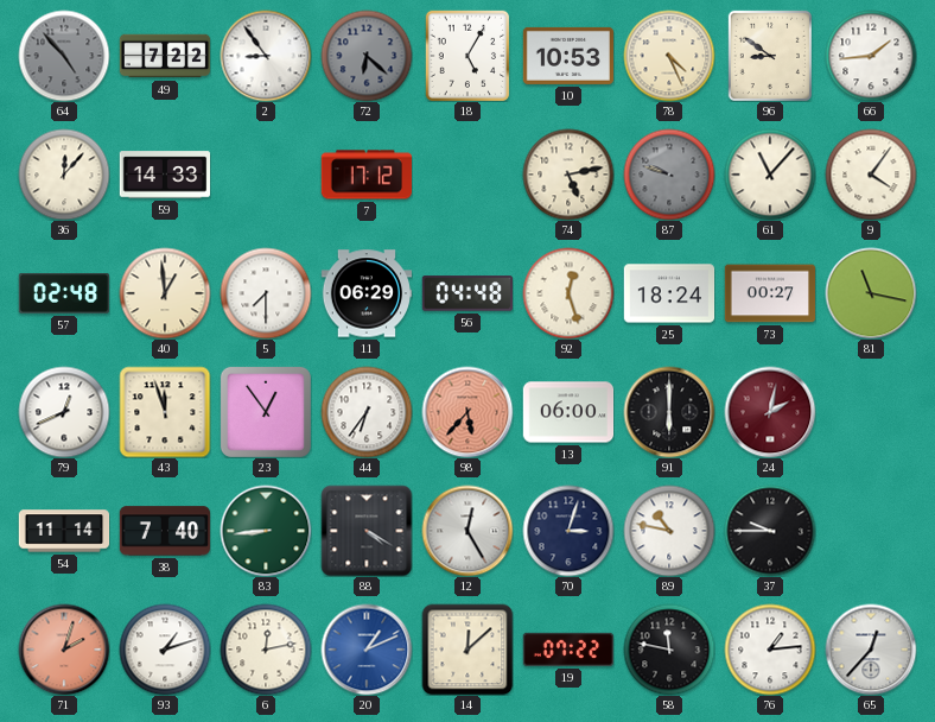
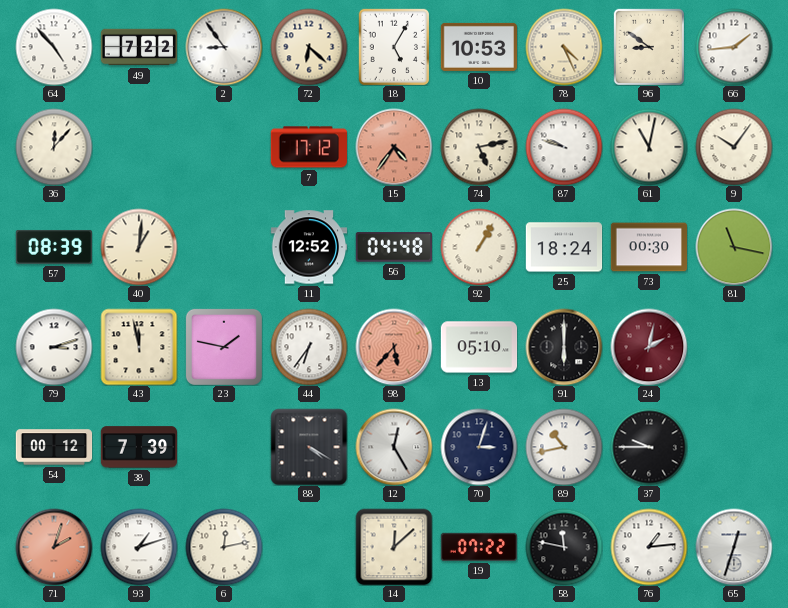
64 dial: grey -> white (54, 47)
72 dial: grey -> cream (309, 47)
59: 14:33 -> none (165, 175)
15: none -> 4:36 (394, 147)
87 dial: grey -> white (564, 147)
61: 11:07 -> 11:02 (649, 147)
9: 4:06 -> 10:06 (734, 147)
57: 02:48 -> 08:39 (53, 247)
40: 12:59 -> 1:01 (139, 247)
5: 7:30 -> none (266, 293)
11: 06:29 -> 12:52 (309, 247)
92: 12:27 -> 1:05 (479, 247)
73: 00:27 -> 00:30 (649, 247)
79: 12:41 -> 3:12 (54, 347)
43: 11:57 -> 11:58 (139, 347)
23: 12:54 -> 1:47 (224, 347)
13: 06:00 -> 05:10 (479, 347)
54: 11:14 -> 00:12 (54, 447)
38: 7:40 -> 7:39 (139, 447)
83: 8:44 -> none (266, 531)
89: 10:47 -> 10:43 (564, 447)
20: 1:11 -> none (367, 650)
65: 12:37 -> 12:33 (734, 547)
